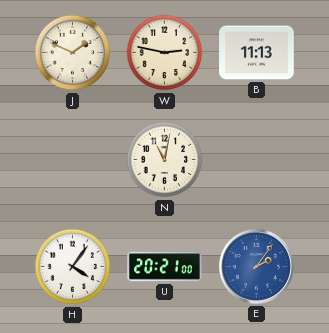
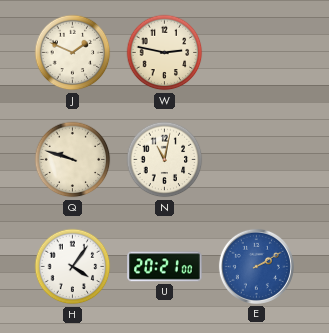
B: 11:13 -> none (257, 53)
Q: none -> 9:48 (73, 160)
E: 2:06 -> 2:10 (256, 266)
